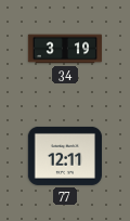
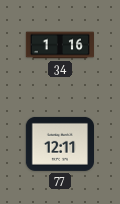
34: 3:19 -> 1:16 (59, 45)
